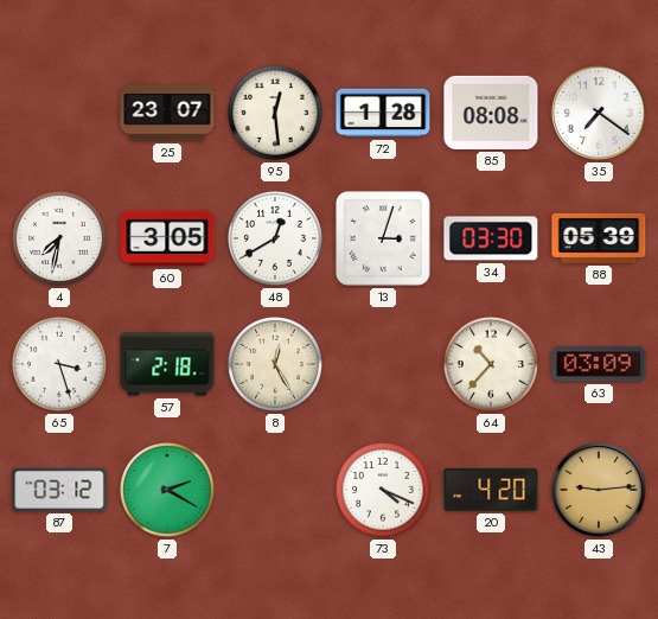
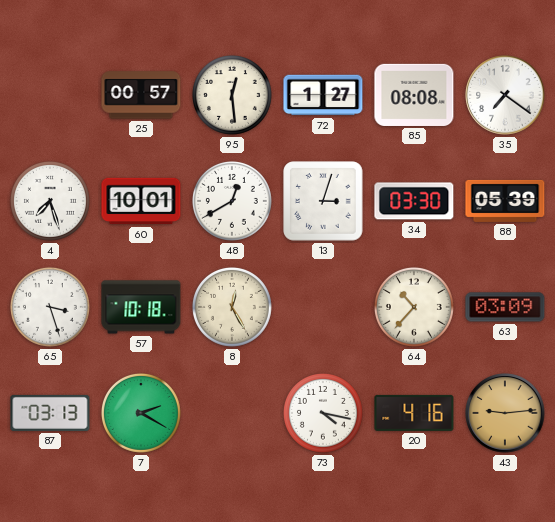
25: 23:07 -> 00:57 (141, 95)
72: 1:28 -> 1:27 (323, 95)
4: 7:32 -> 7:27 (50, 201)
60: 3:05 -> 10:01 (141, 201)
57: 2:18 -> 10:18 (141, 307)
87: 03:12 -> 03:13 (50, 413)
73: 4:19 -> 4:17 (323, 413)
20: 4:20 -> 4:16 (414, 413)
